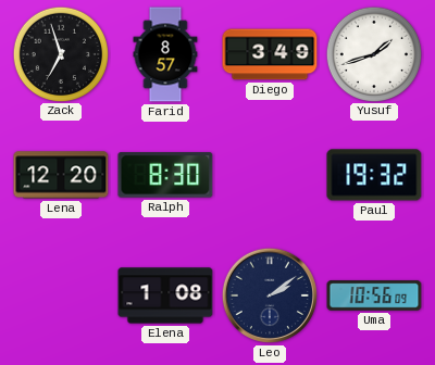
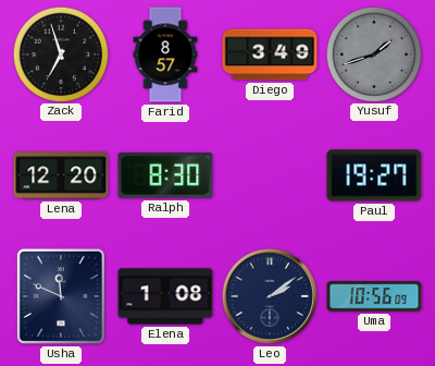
Yusuf dial: white -> grey (373, 53)
Paul: 19:32 -> 19:27 (374, 175)
Usha: none -> 11:49 (61, 296)
